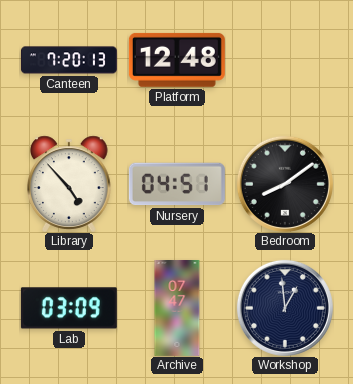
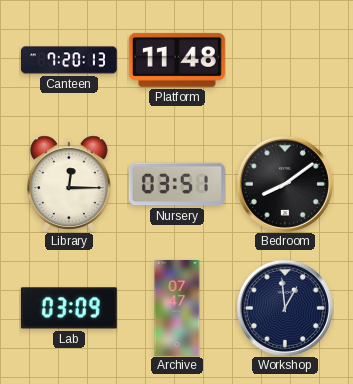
Platform: 12:48 -> 11:48 (177, 60)
Library: 4:53 -> 12:15 (70, 184)
Nursery: 04:51 -> 03:51 (177, 184)
